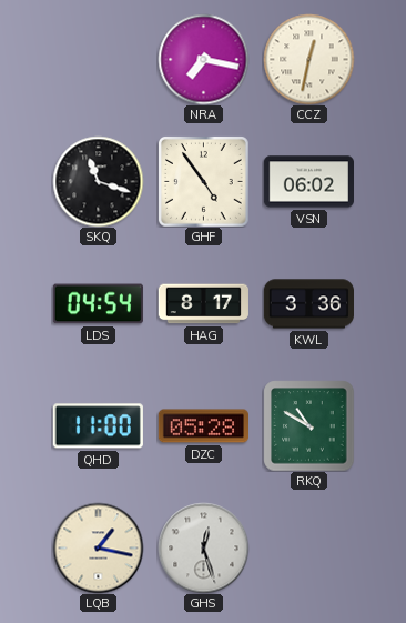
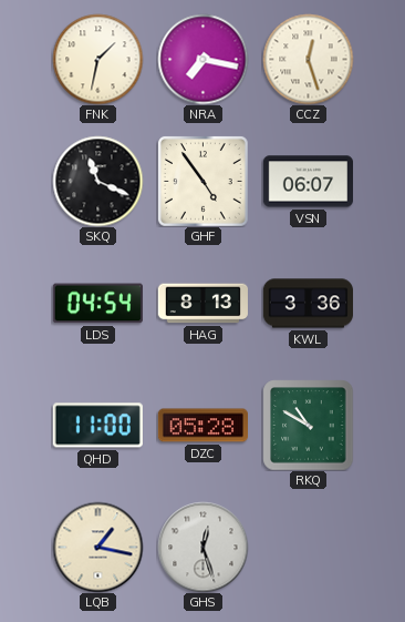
FNK: none -> 1:32 (97, 59)
CCZ: 12:32 -> 12:27 (308, 59)
SKQ: 11:18 -> 11:19 (97, 181)
VSN: 06:02 -> 06:07 (308, 182)
HAG: 8:17 -> 8:13 (202, 304)
